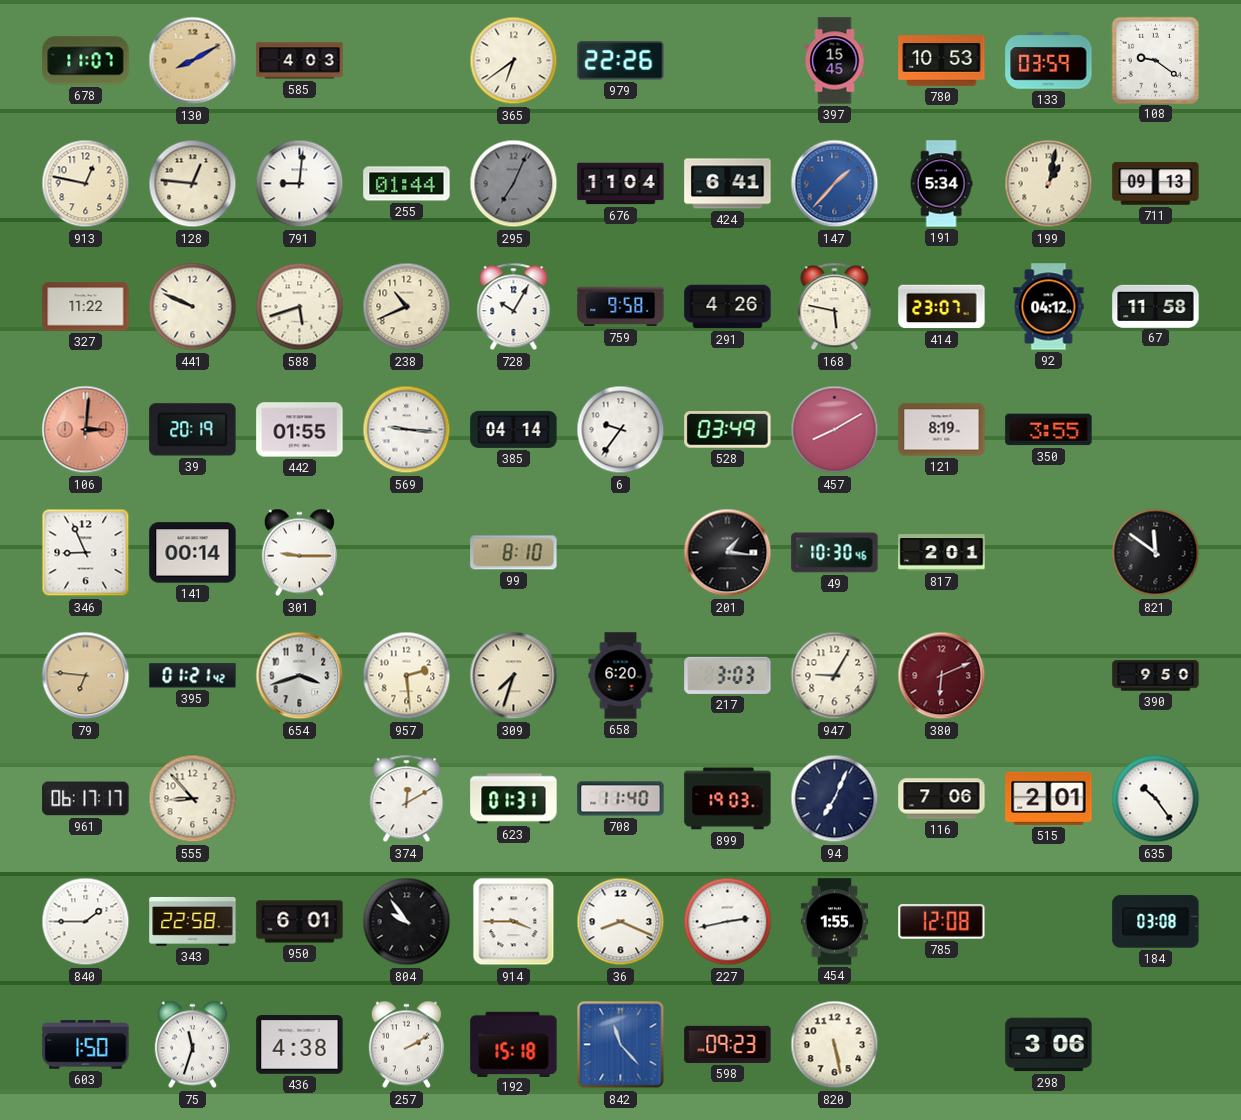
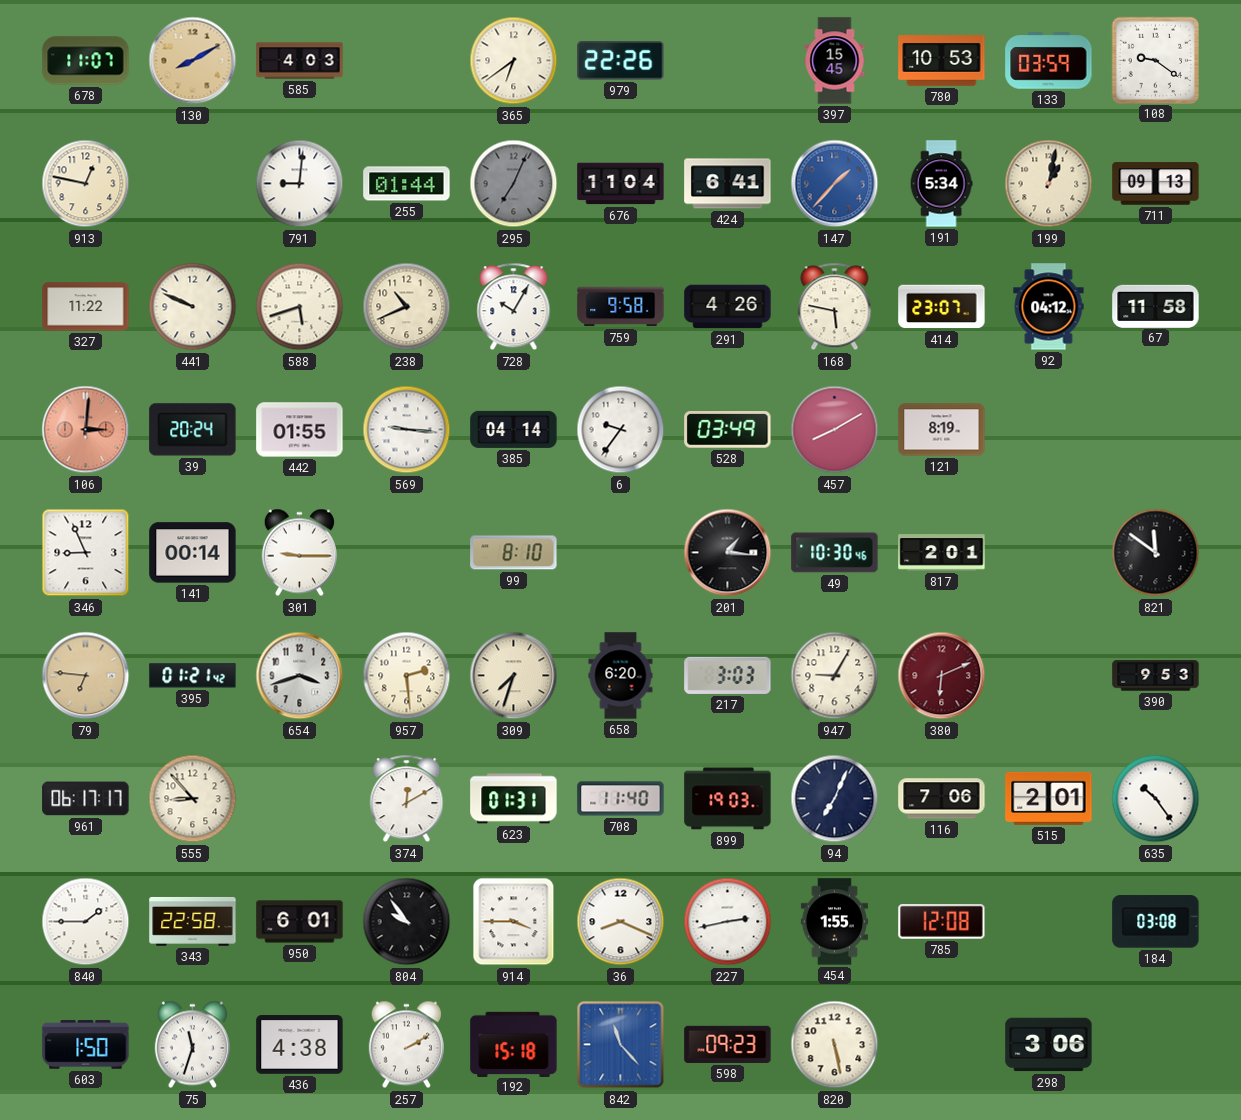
128: 12:46 -> none (193, 184)
39: 20:19 -> 20:24 (193, 430)
350: 3:55 -> none (1049, 430)
390: 9:50 -> 9:53 (1156, 676)
